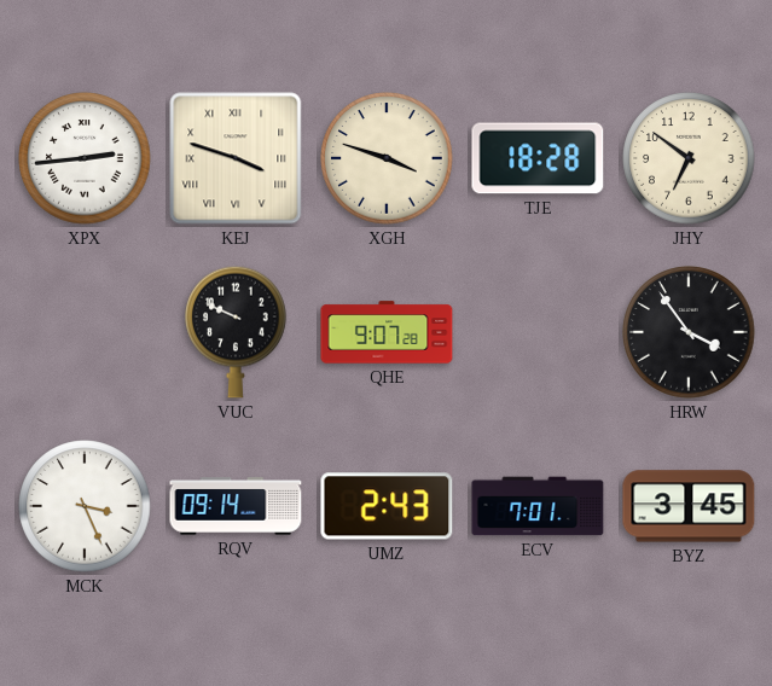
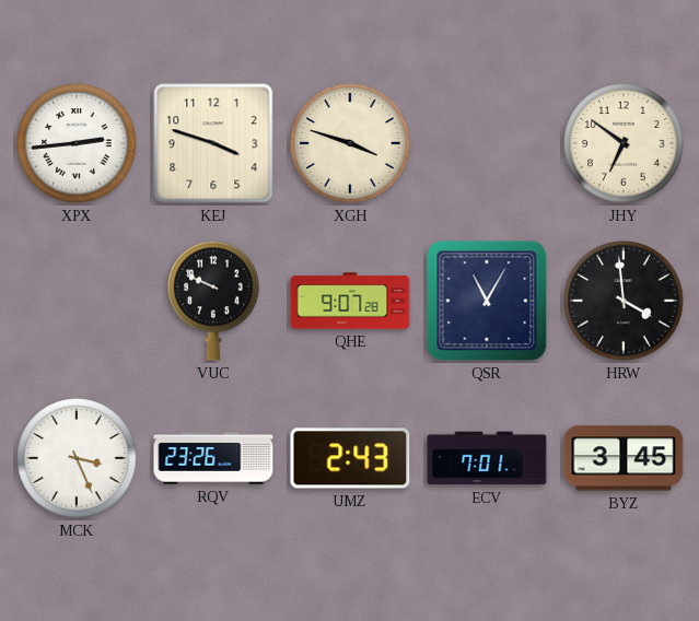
KEJ numerals: Roman -> Arabic (213, 143)
TJE: 18:28 -> none (538, 158)
QSR: none -> 11:05 (487, 301)
HRW: 3:54 -> 3:59 (624, 301)
RQV: 09:14 -> 23:26 (213, 458)
